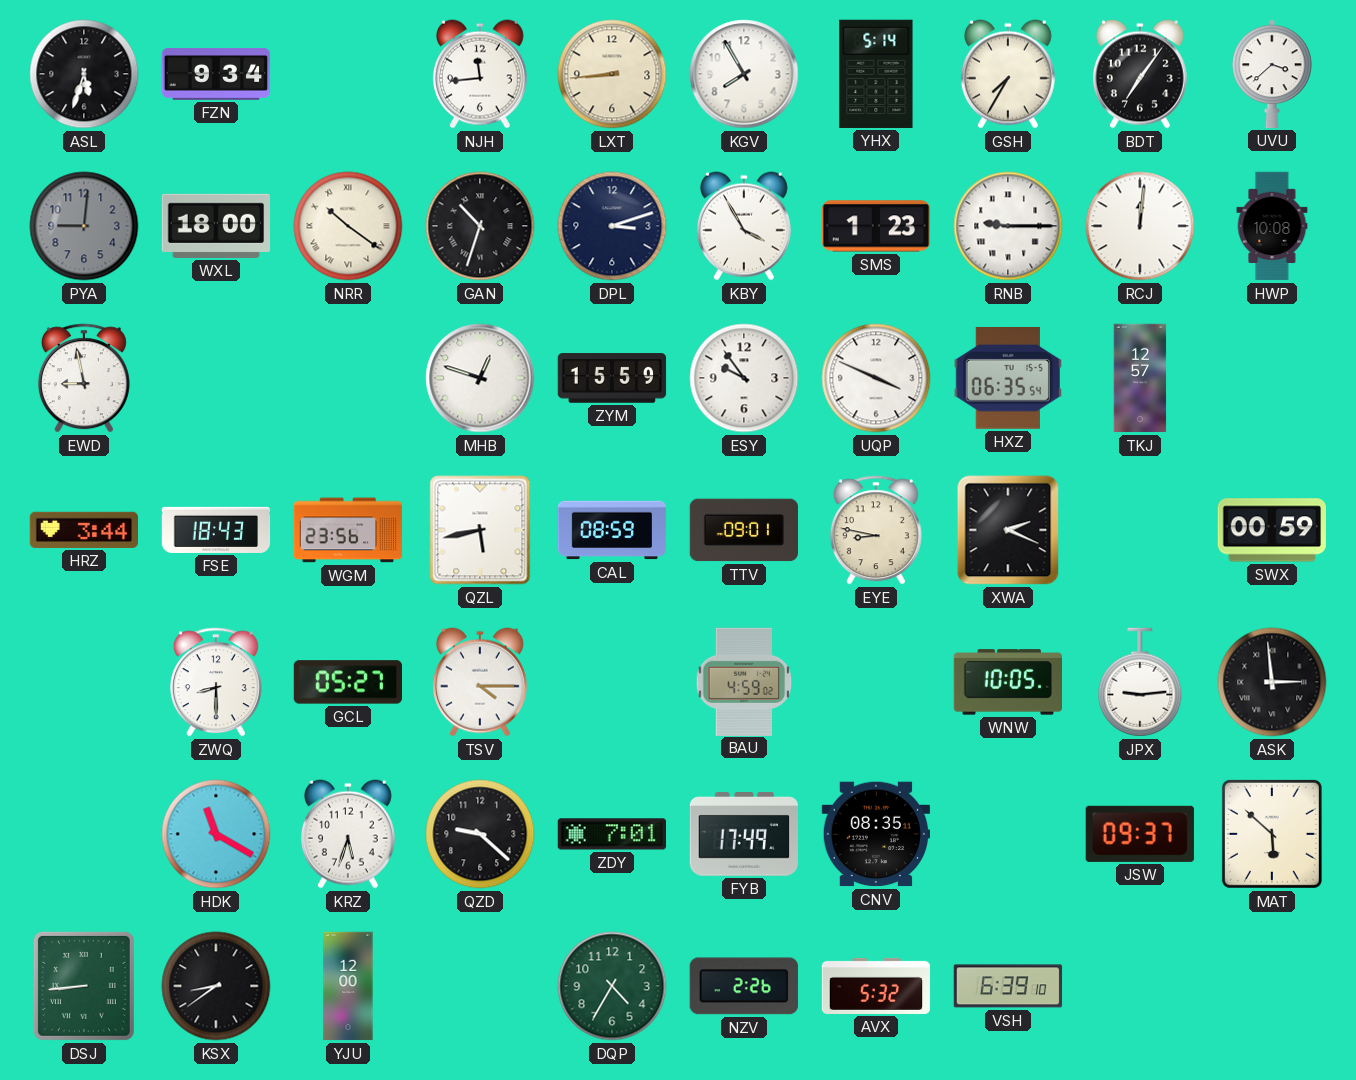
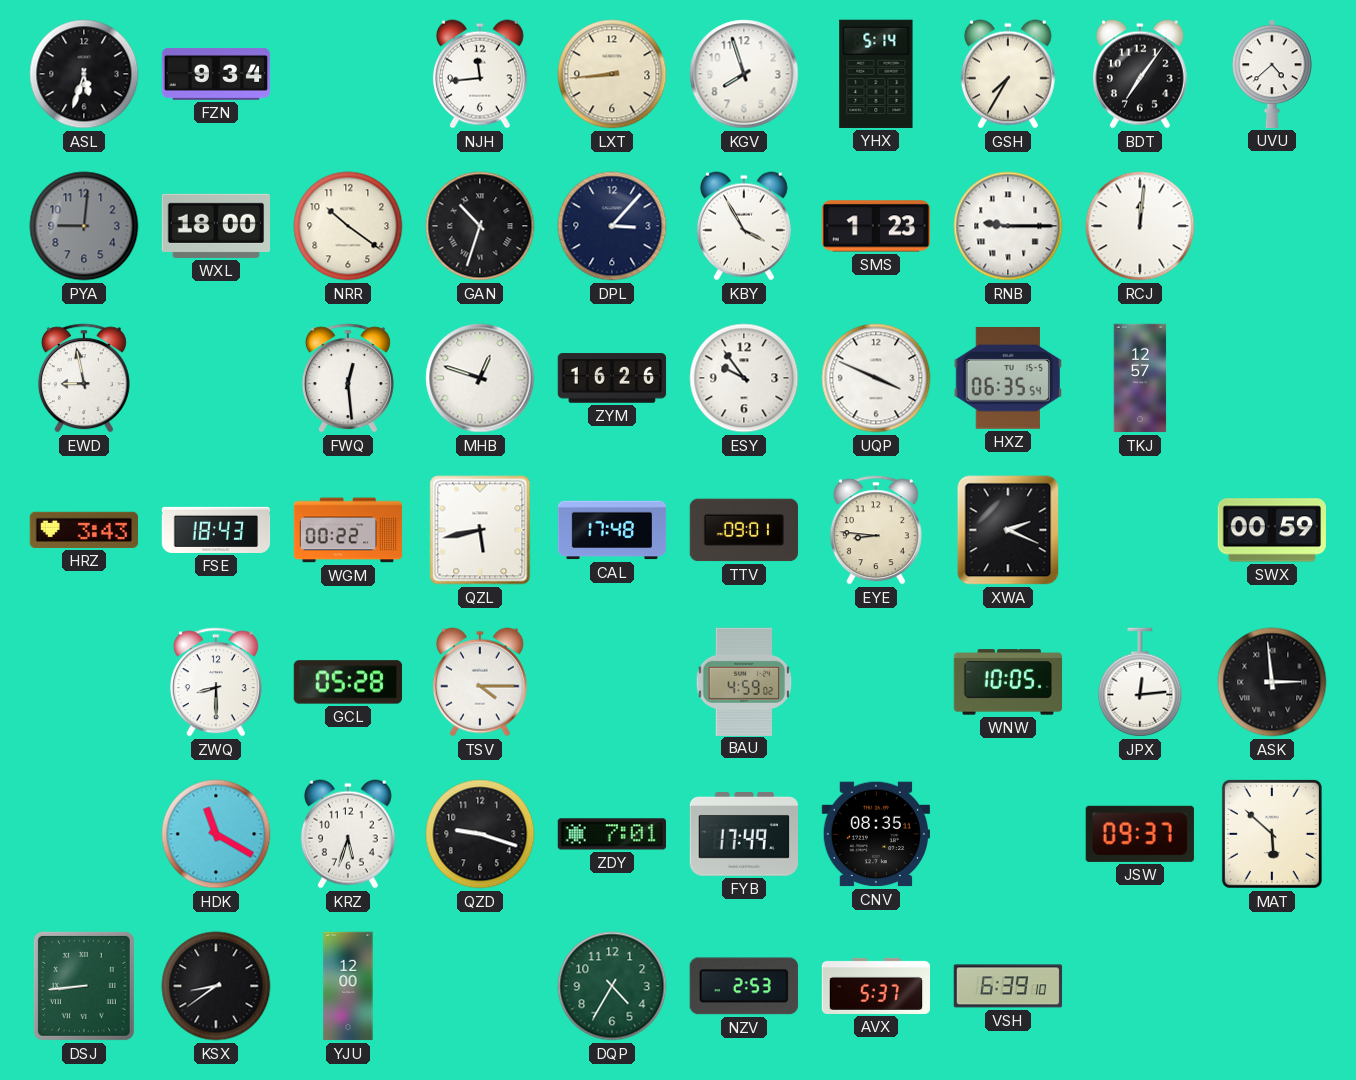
KGV: 7:55 -> 7:57 (744, 74)
UVU: 3:38 -> 4:38 (1272, 74)
NRR numerals: Roman -> Arabic (348, 226)
DPL: 3:12 -> 3:07 (612, 226)
HWP: 10:08 -> none (1272, 226)
FWQ: none -> 12:29 (348, 378)
ZYM: 15:59 -> 16:26 (612, 378)
HRZ: 3:44 -> 3:43 (83, 530)
WGM: 23:56 -> 00:22 (348, 530)
CAL: 08:59 -> 17:48 (612, 530)
EYE: 8:47 -> 8:46 (876, 530)
GCL: 05:27 -> 05:28 (347, 682)
JPX: 9:14 -> 12:14 (1140, 682)
QZD: 9:22 -> 9:18 (480, 834)
NZV: 2:26 -> 2:53 (744, 986)
AVX: 5:32 -> 5:37 (876, 986)
